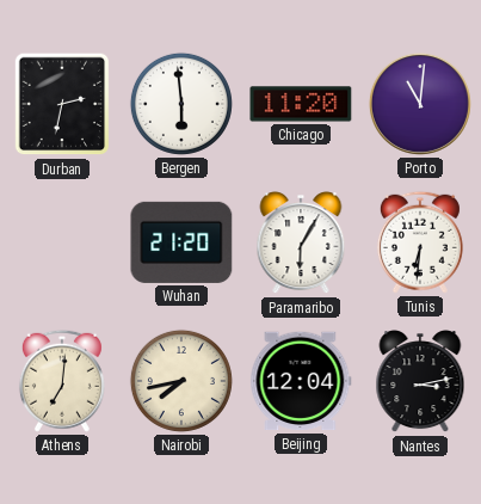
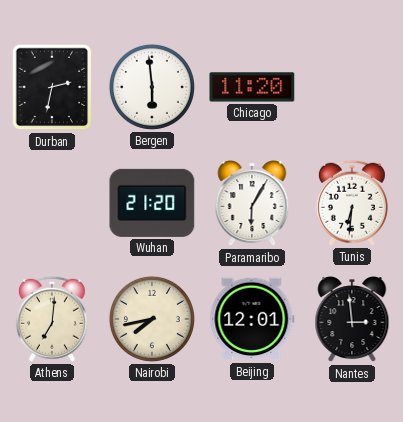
Porto: 11:01 -> none (420, 104)
Beijing: 12:04 -> 12:01 (252, 319)
Nantes: 3:13 -> 2:59 (352, 320)
